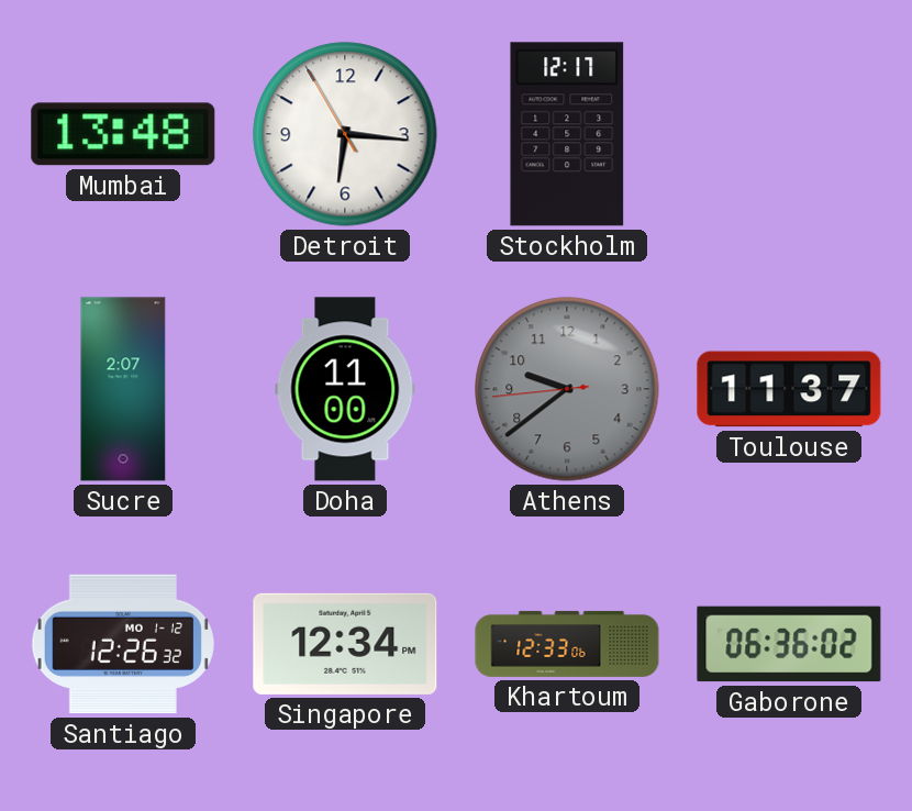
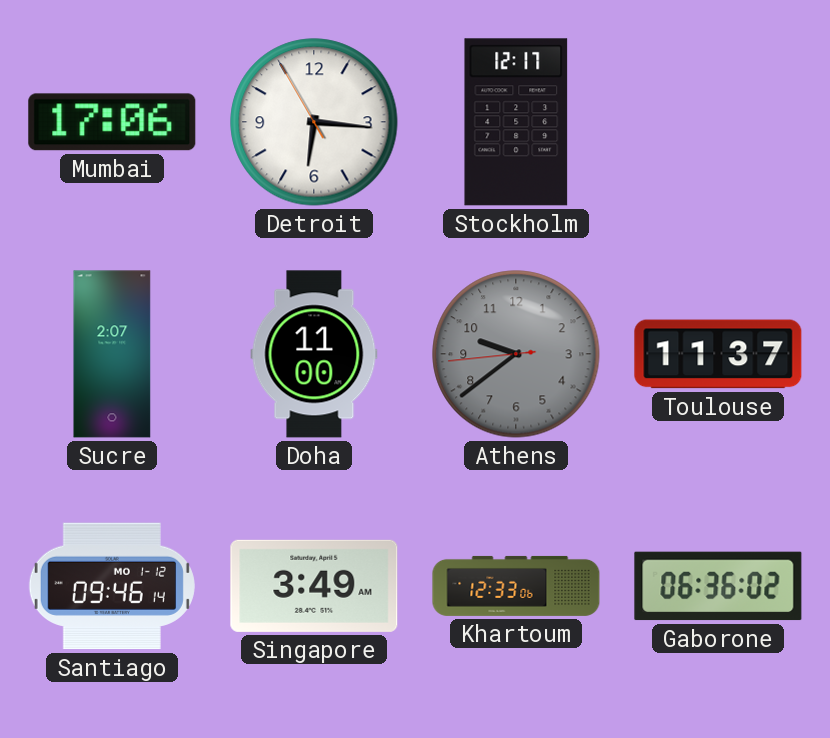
Mumbai: 13:48 -> 17:06 (112, 122)
Santiago: 12:26 -> 09:46 (112, 586)
Singapore: 12:34 -> 3:49 (314, 586)
